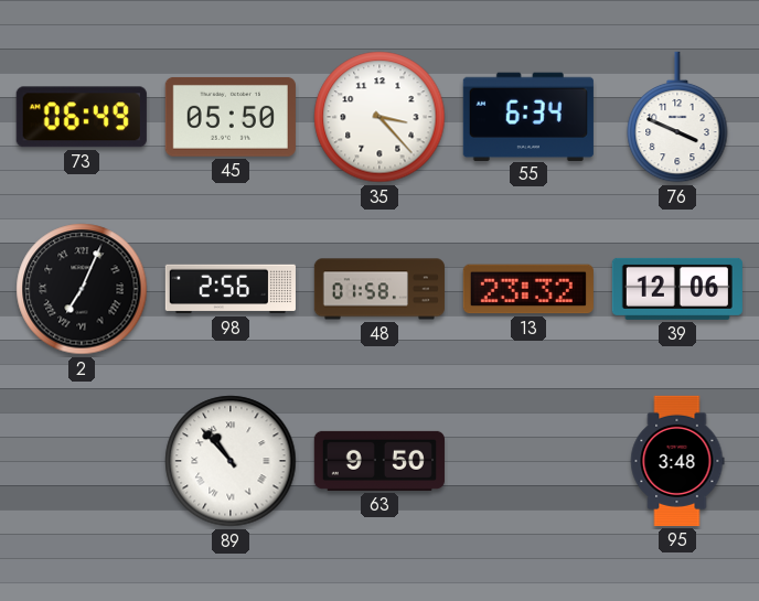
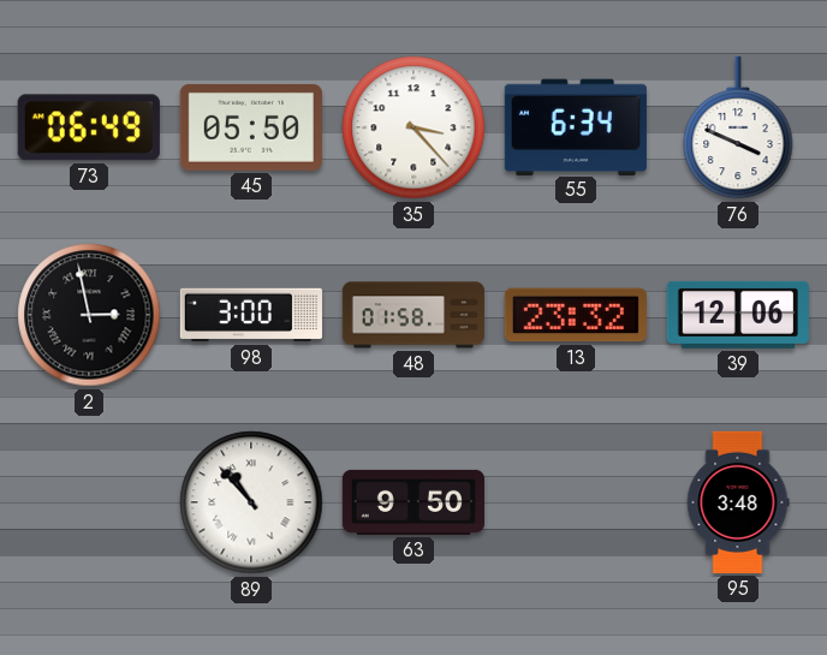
2: 7:04 -> 2:58 (89, 315)
98: 2:56 -> 3:00 (251, 315)
